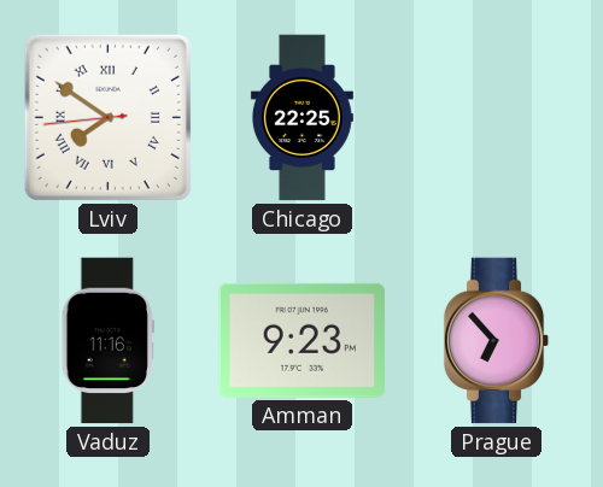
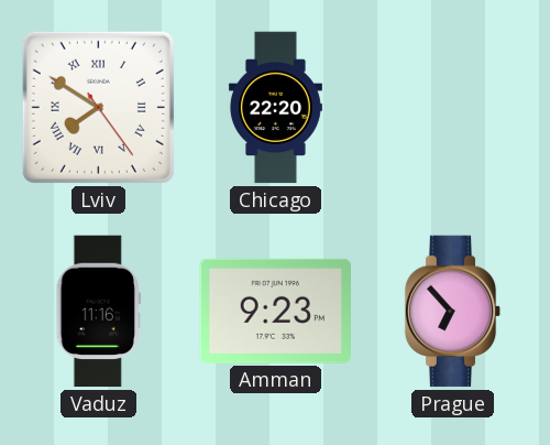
Lviv: 7:50:44 -> 7:50:24 (98, 107)
Chicago: 22:25 -> 22:20 (275, 108)
